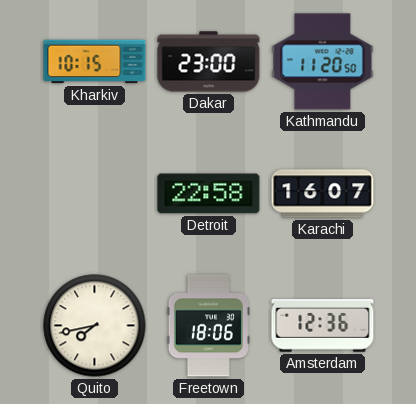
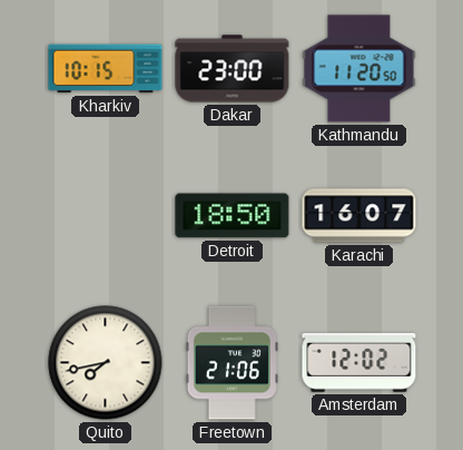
Detroit: 22:58 -> 18:50 (233, 216)
Freetown: 18:06 -> 21:06 (231, 363)
Amsterdam: 12:36 -> 12:02 (359, 363)
